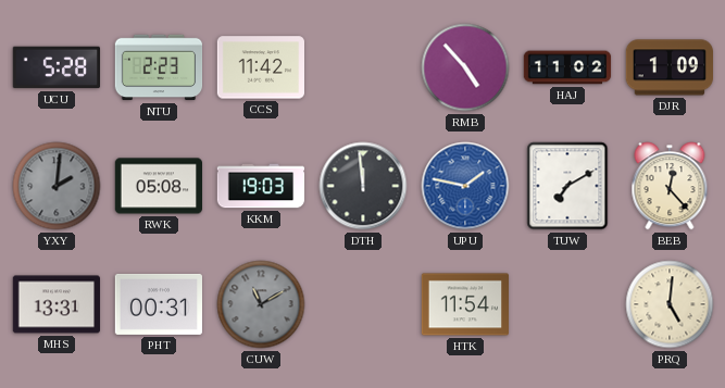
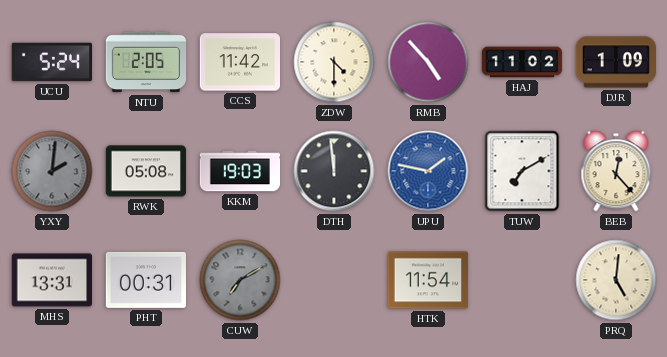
UCU: 5:28 -> 5:24 (51, 62)
NTU: 2:23 -> 2:05 (146, 62)
ZDW: none -> 4:30 (334, 62)
CUW: 11:10 -> 7:10 (240, 280)
